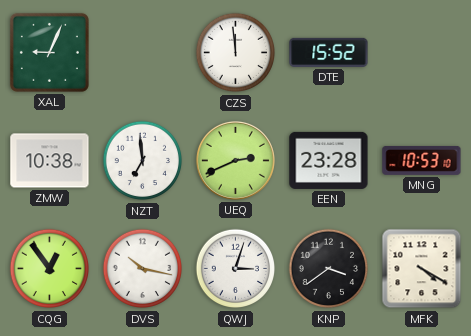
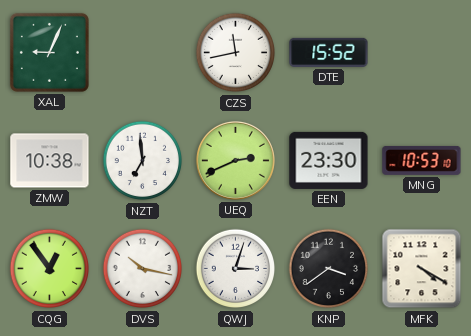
CZS: 11:59 -> 11:43 (236, 53)
EEN: 23:28 -> 23:30 (329, 160)
